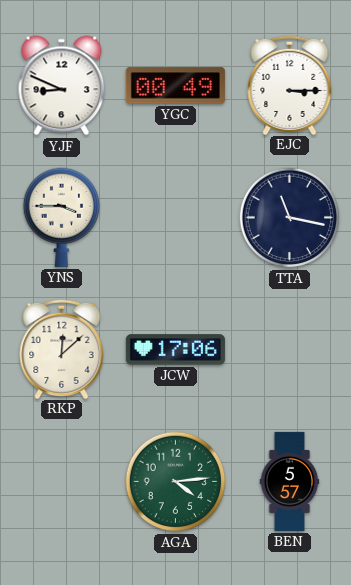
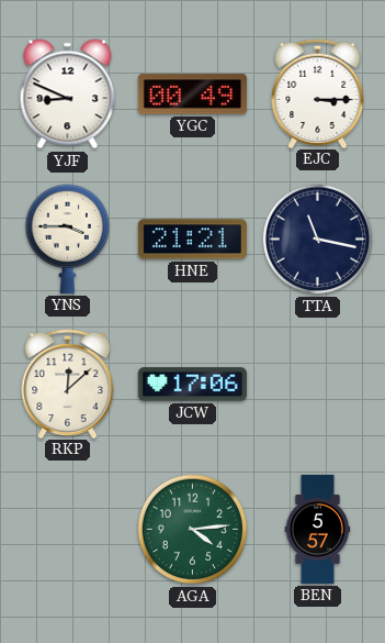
HNE: none -> 21:21 (192, 240)
